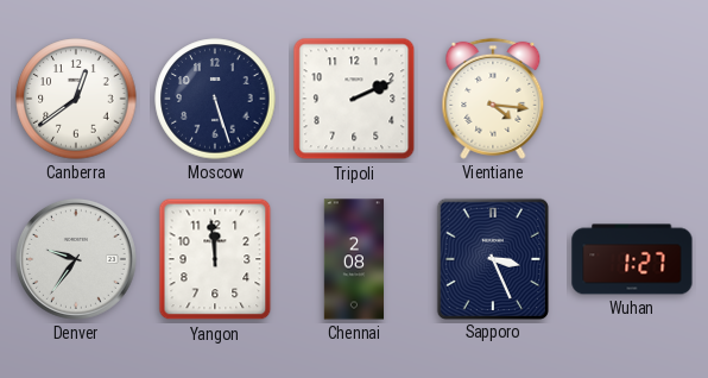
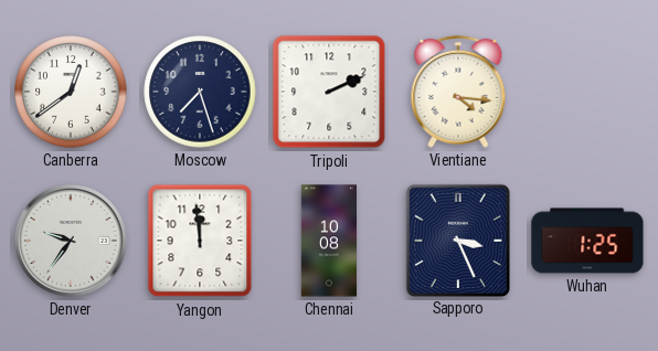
Moscow: 5:27 -> 7:27 (200, 92)
Chennai: 2:08 -> 10:08 (329, 241)
Wuhan: 1:27 -> 1:25 (587, 241)
